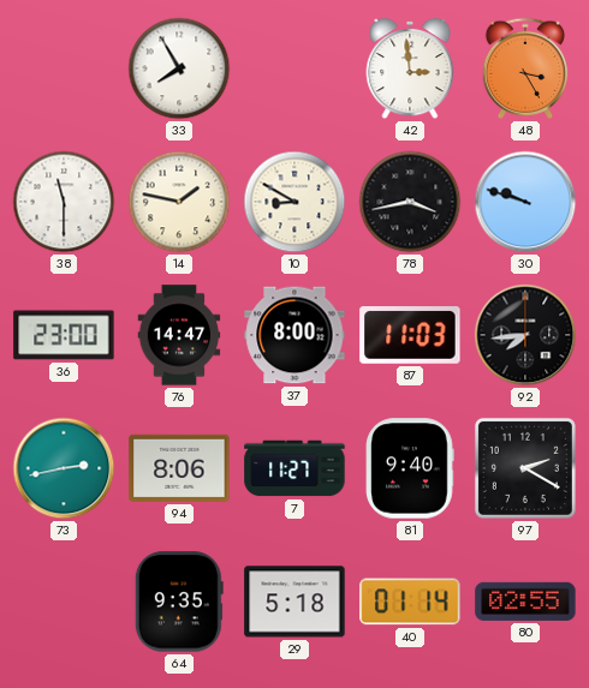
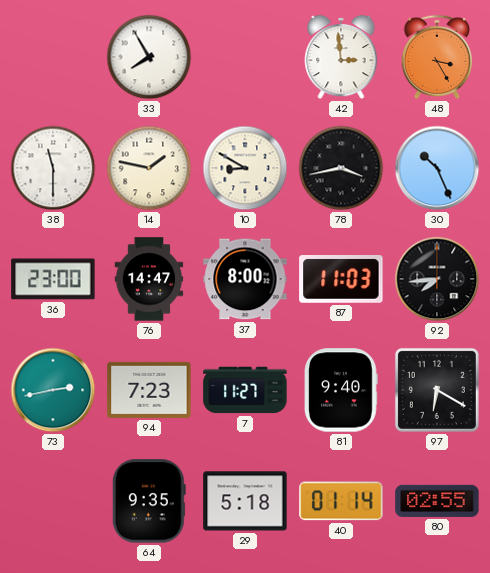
30: 9:48 -> 10:26 (437, 168)
94: 8:06 -> 7:23 (149, 390)
97: 2:20 -> 6:20 (437, 390)
